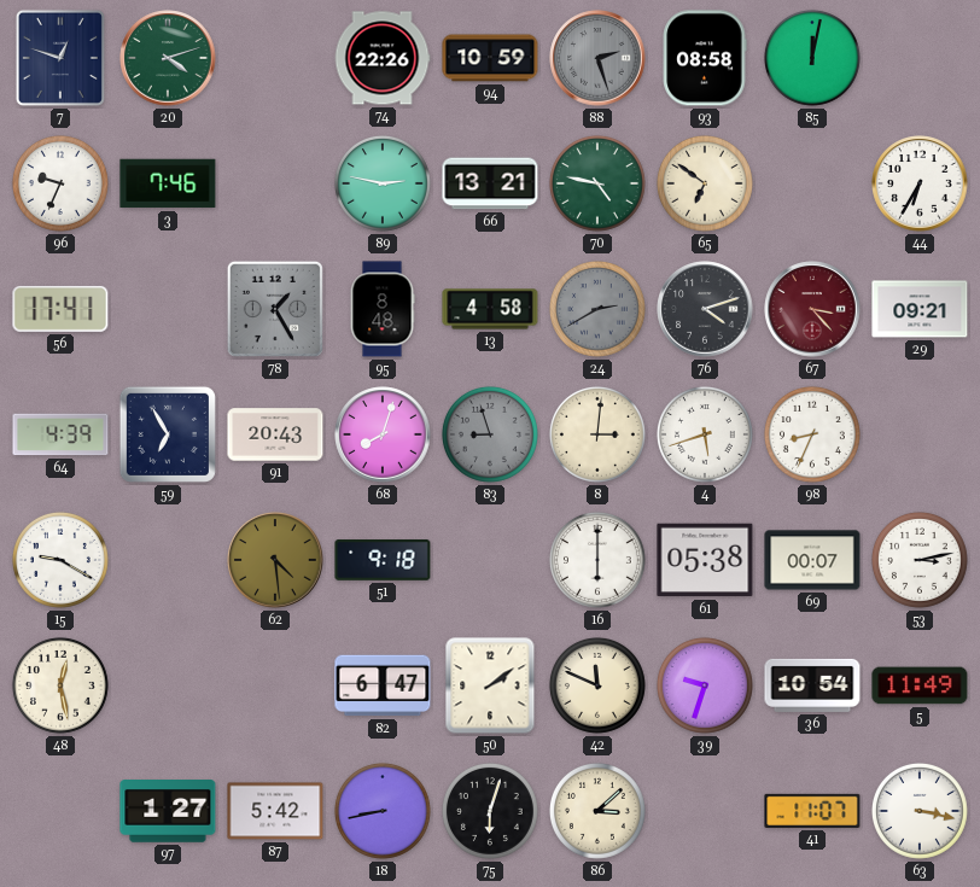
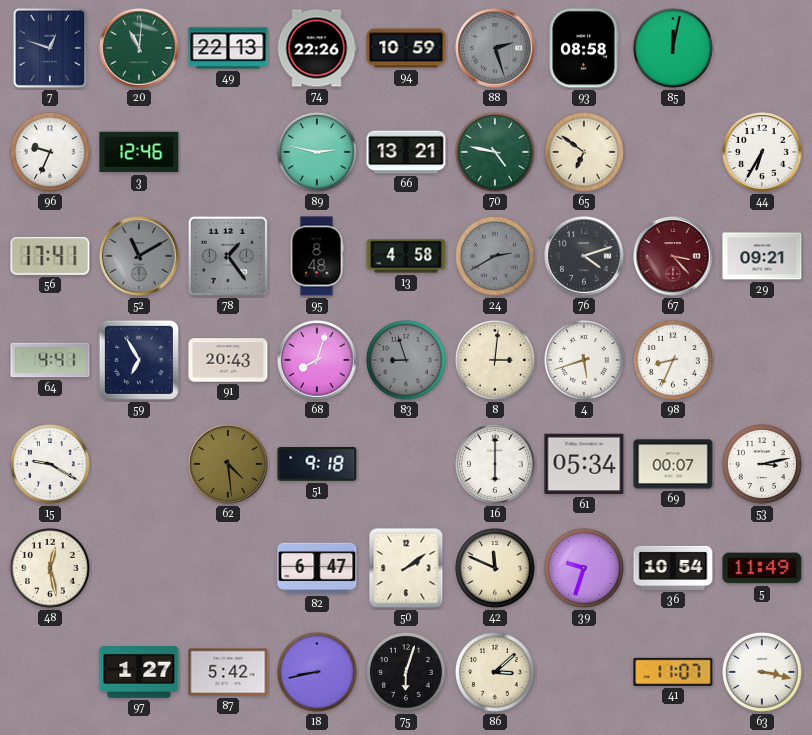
20: 4:12 -> 11:01 (139, 48)
49: none -> 22:13 (228, 48)
3: 7:46 -> 12:46 (139, 152)
52: none -> 11:10 (139, 256)
78: 1:25 -> 1:24 (228, 256)
64: 4:39 -> 4:41 (50, 360)
61: 05:38 -> 05:34 (584, 464)
